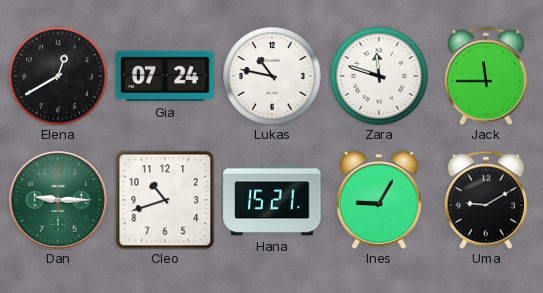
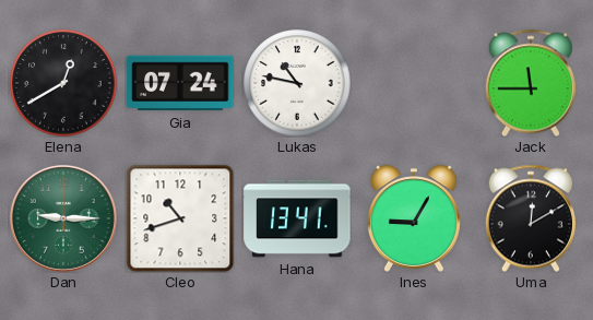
Zara: 11:48 -> none (379, 76)
Hana: 15:21 -> 13:41 (297, 218)
Uma: 9:10 -> 12:10 (531, 218)
